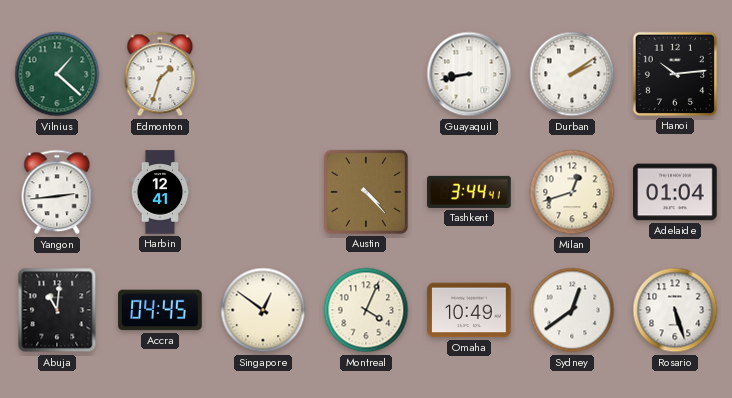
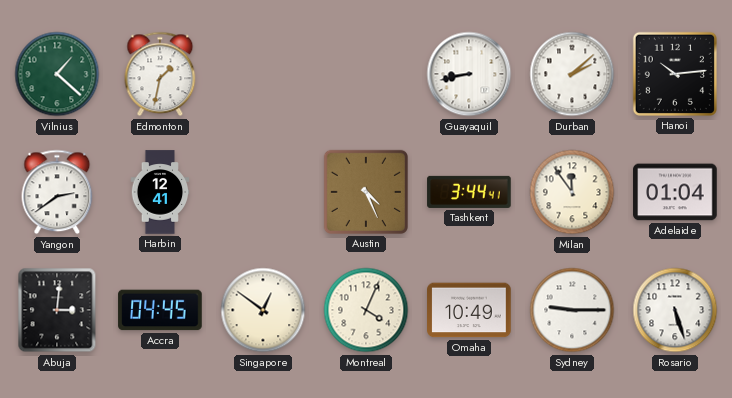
Edmonton: 1:33 -> 1:32 (160, 74)
Durban: 2:09 -> 2:08 (572, 74)
Yangon: 2:44 -> 2:39 (57, 192)
Austin: 4:23 -> 4:26 (366, 192)
Milan: 12:42 -> 11:54 (572, 192)
Abuja: 11:01 -> 3:01 (57, 310)
Sydney: 12:39 -> 9:15 (572, 310)
